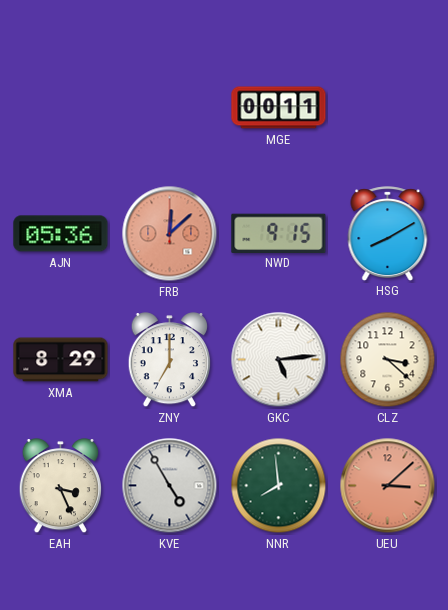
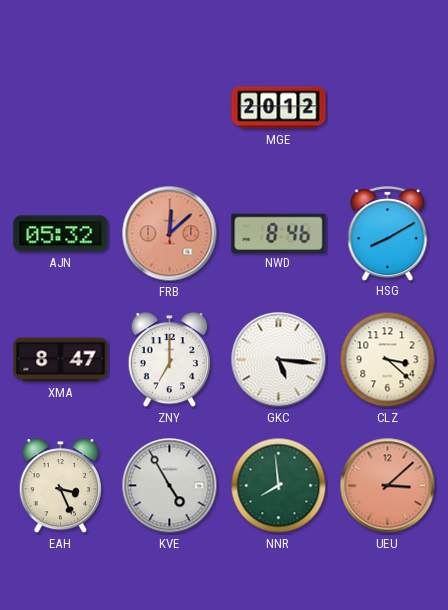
MGE: 00:11 -> 20:12 (279, 108)
AJN: 05:36 -> 05:32 (61, 234)
NWD: 9:15 -> 8:46 (279, 233)
XMA: 8:29 -> 8:47 (61, 360)
GKC: 5:14 -> 5:16 (279, 360)
